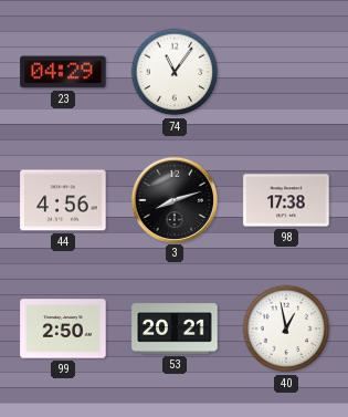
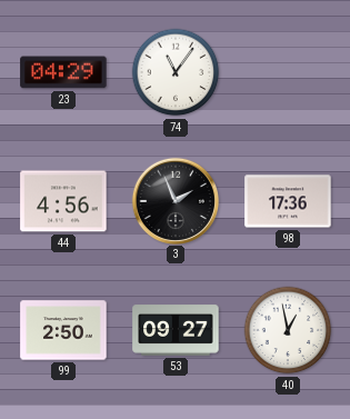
3: 8:12 -> 1:56 (174, 200)
98: 17:38 -> 17:36 (288, 201)
53: 20:21 -> 09:27 (176, 330)
